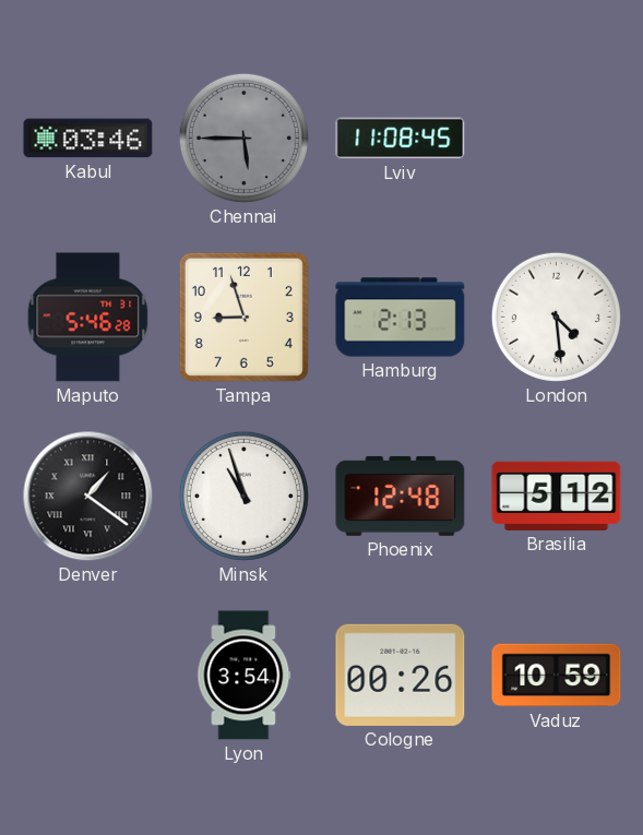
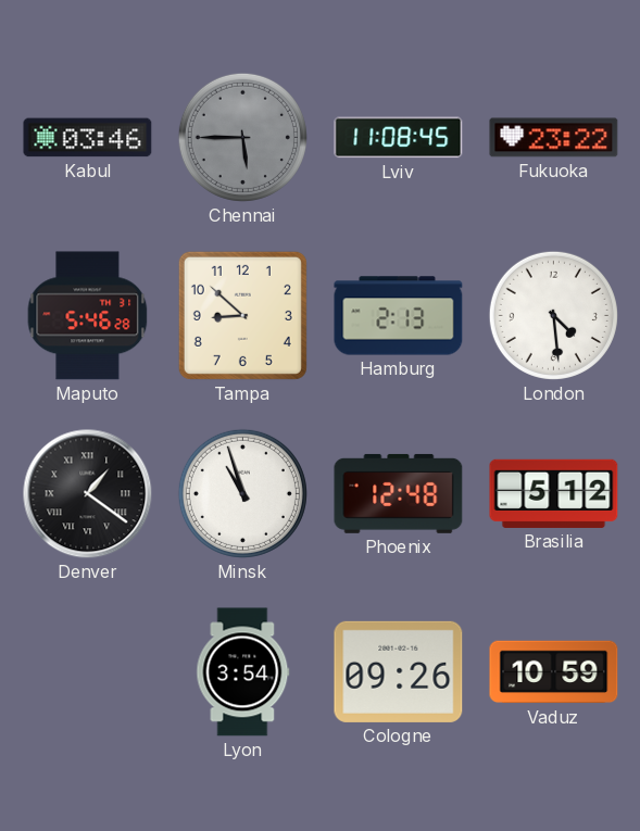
Fukuoka: none -> 23:22 (554, 138)
Tampa: 8:57 -> 8:52 (242, 315)
Cologne: 00:26 -> 09:26 (399, 671)
